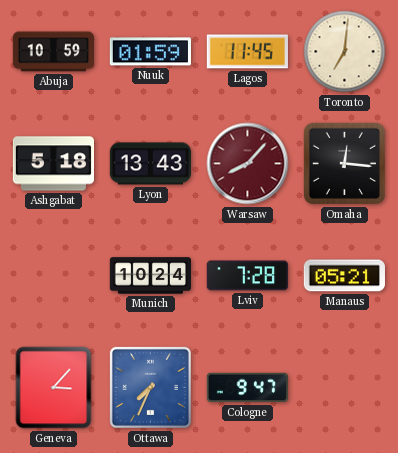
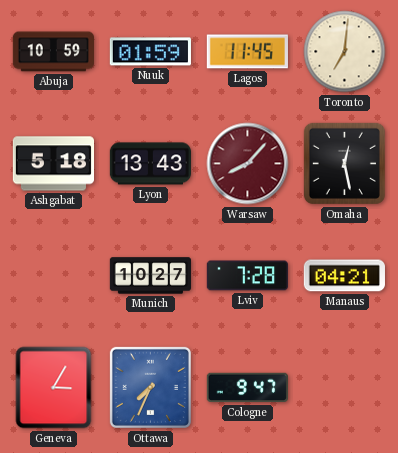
Omaha: 12:16 -> 12:28 (344, 163)
Munich: 10:24 -> 10:27 (150, 276)
Manaus: 05:21 -> 04:21 (344, 276)
Geneva: 3:07 -> 3:05 (54, 388)
